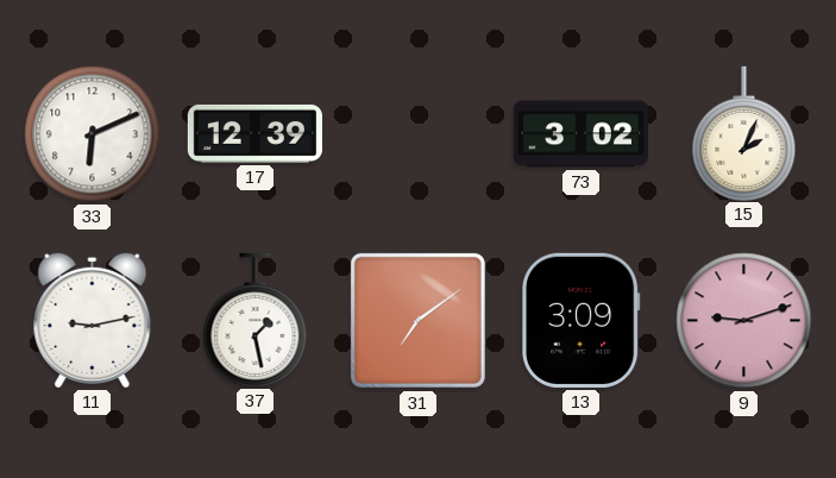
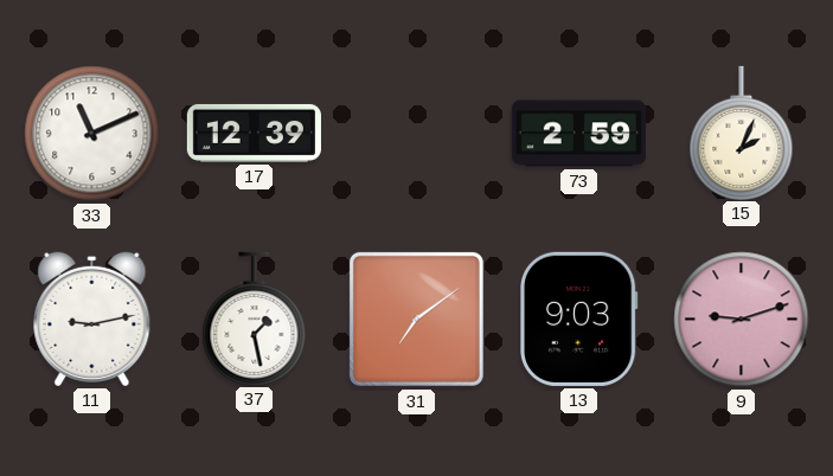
33: 6:11 -> 11:11 (92, 134)
73: 3:02 -> 2:59 (578, 134)
13: 3:09 -> 9:03 (579, 319)
